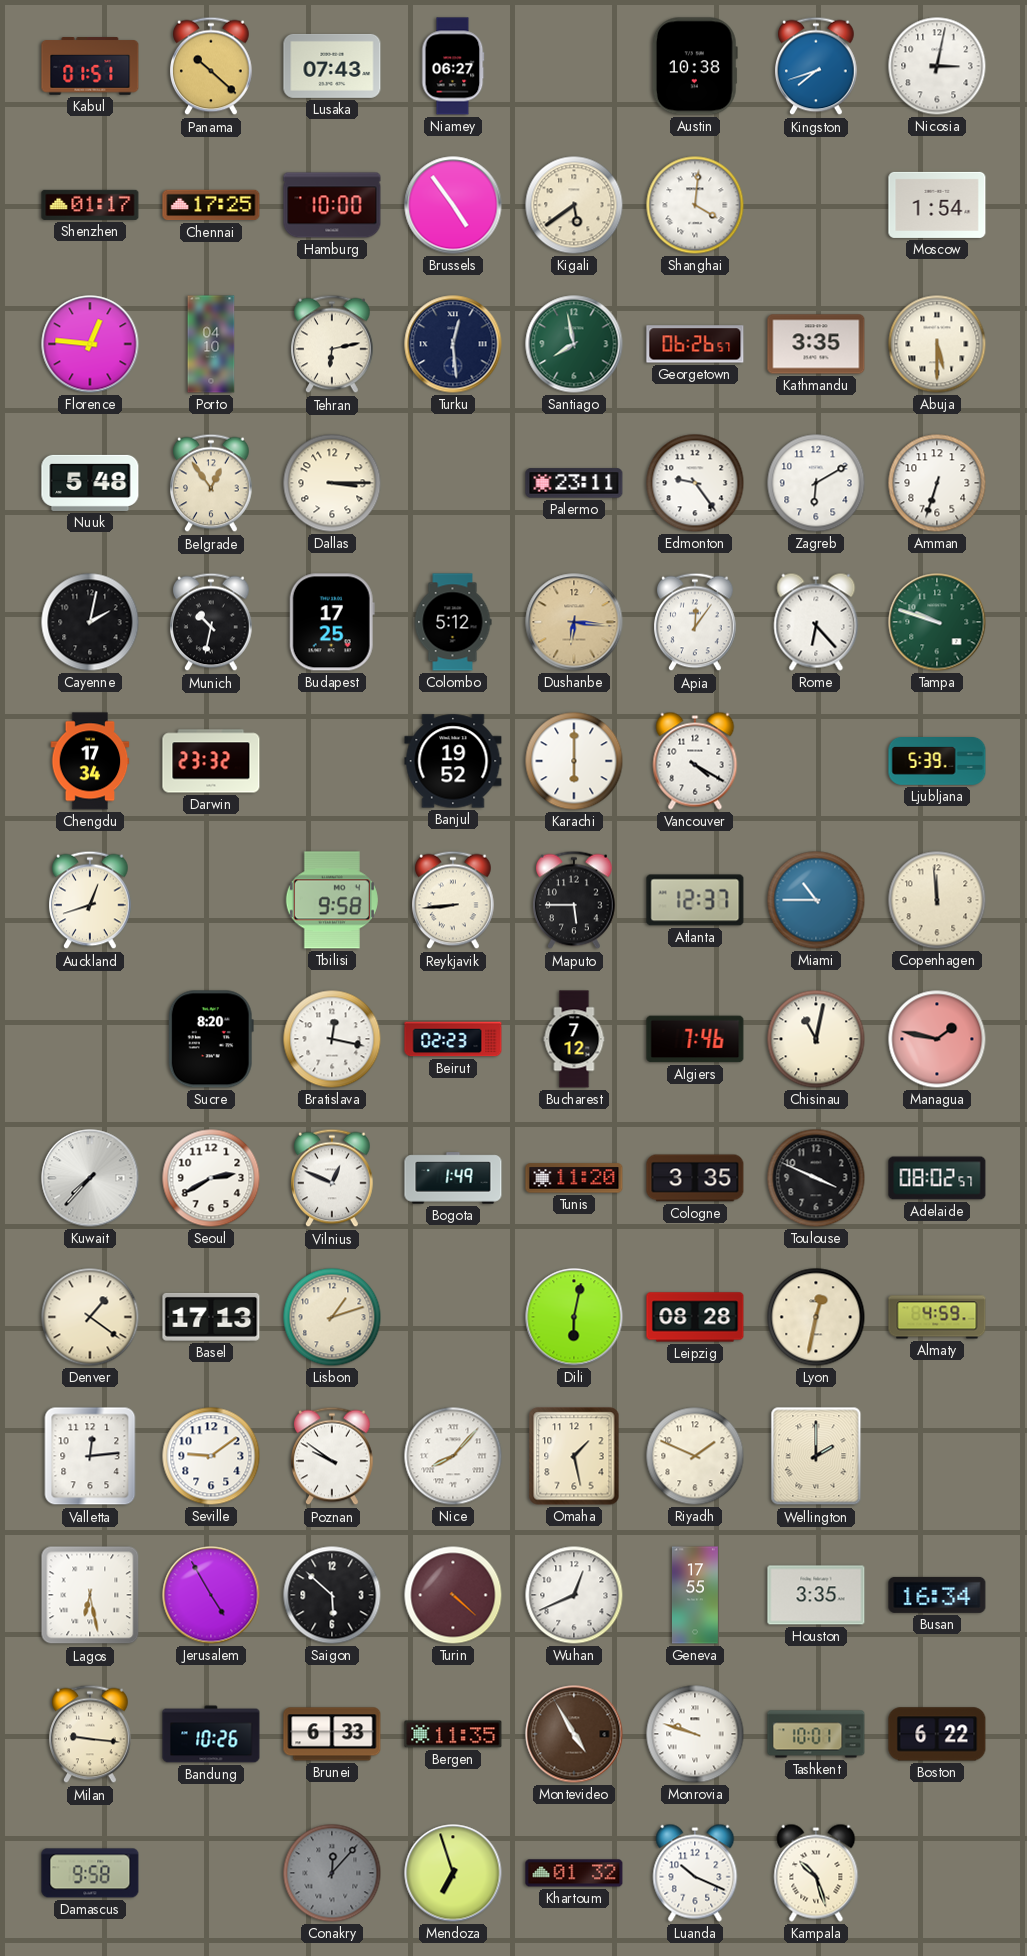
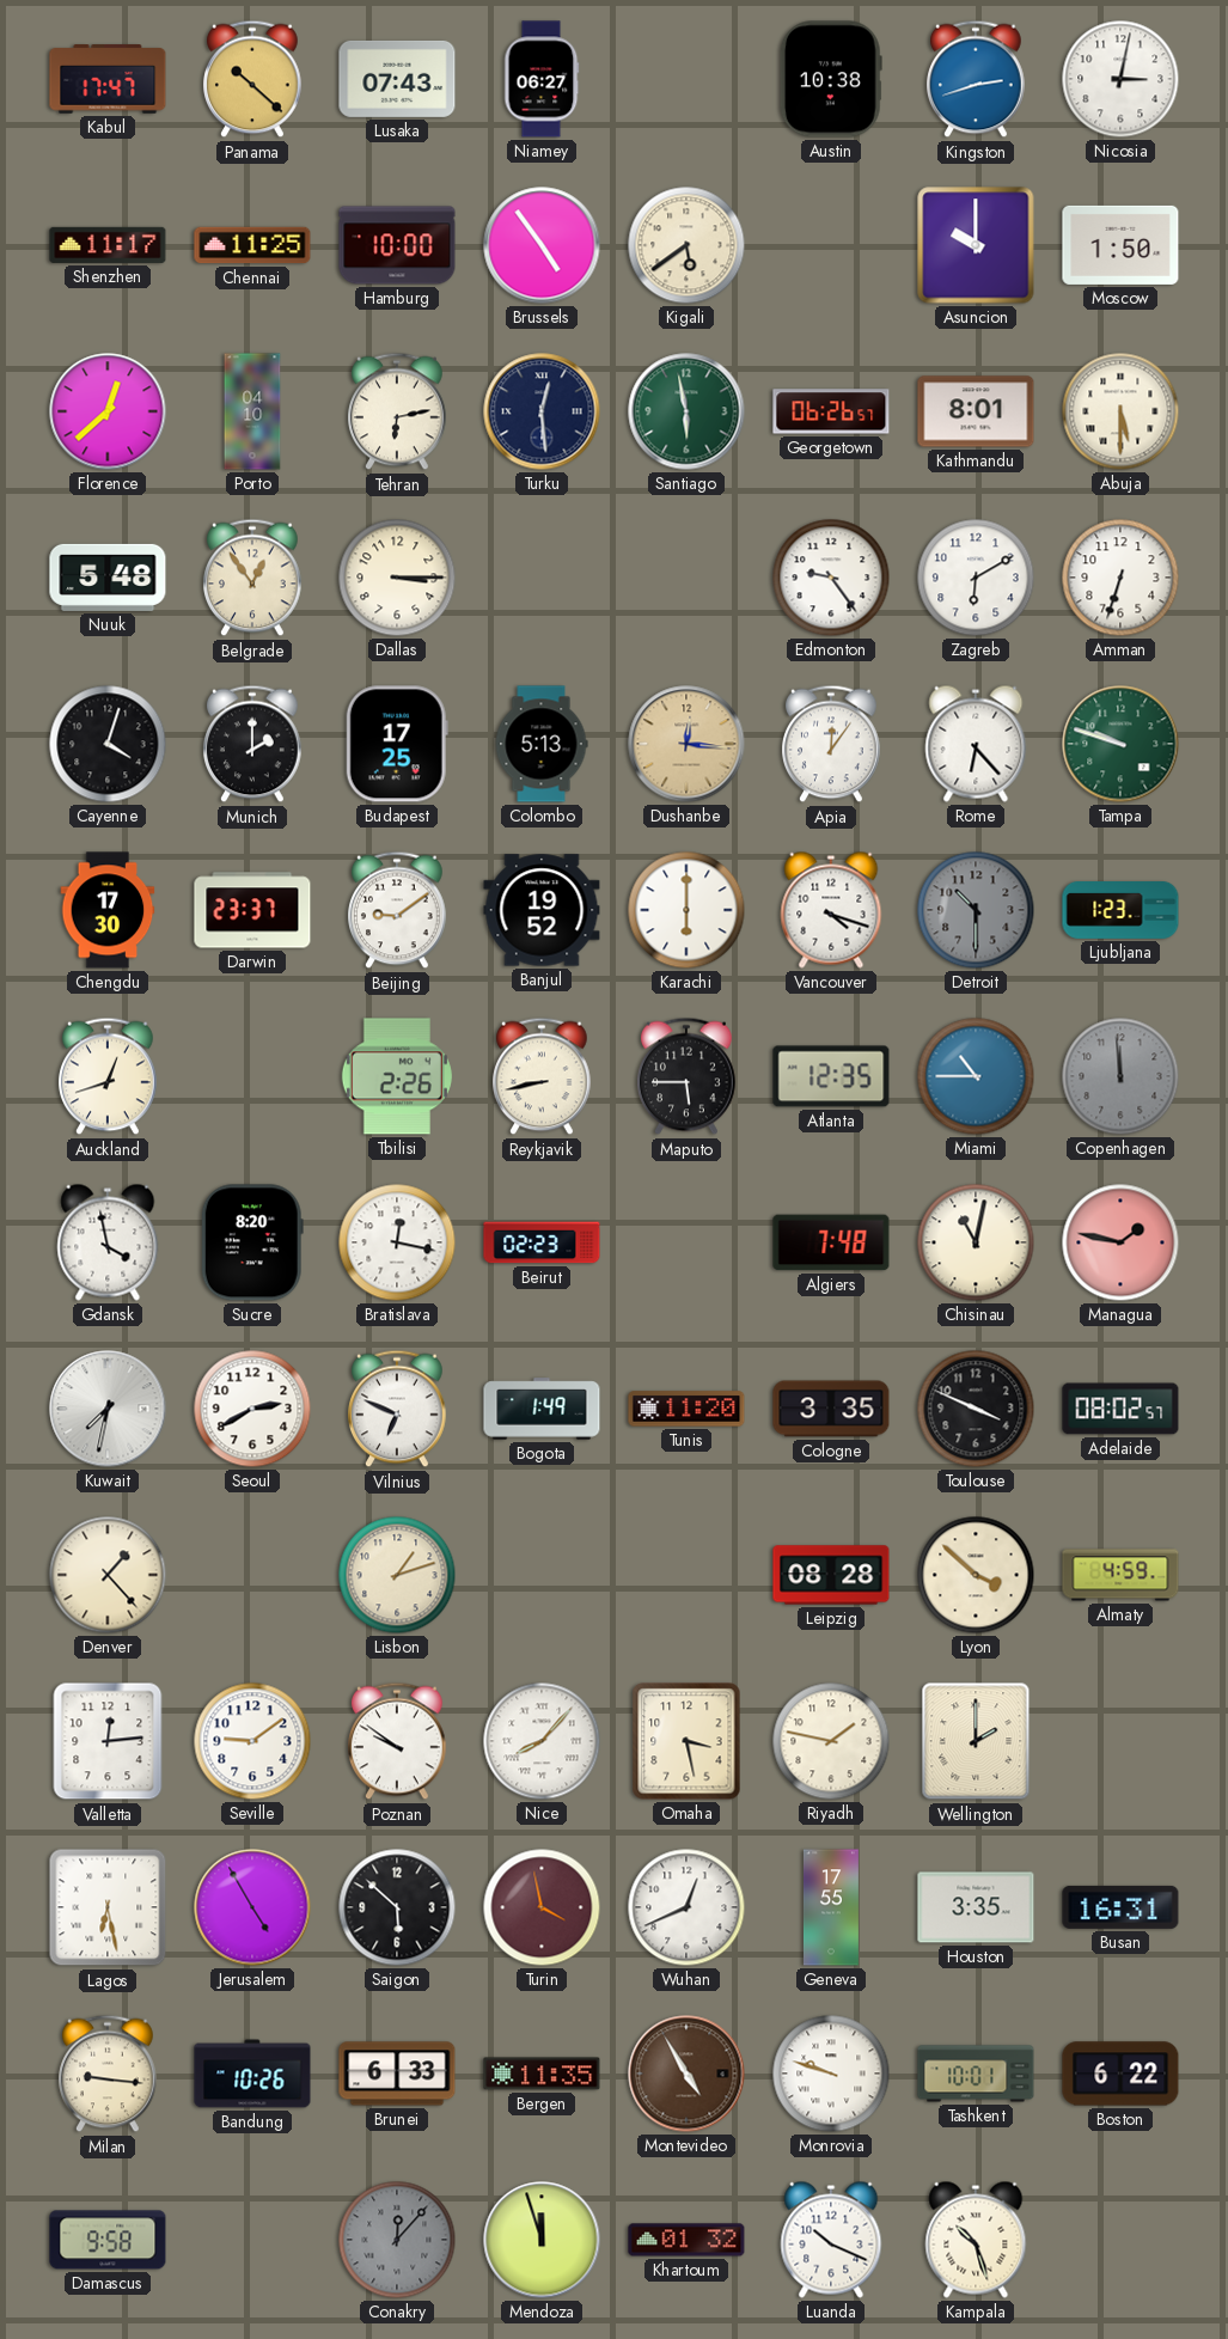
Kabul: 01:51 -> 17:47 (108, 79)
Kingston: 7:42 -> 2:42 (977, 79)
Shenzhen: 01:17 -> 11:17 (108, 245)
Chennai: 17:25 -> 11:25 (252, 245)
Shanghai: 4:01 -> none (695, 205)
Asuncion: none -> 10:00 (976, 245)
Moscow: 1:54 -> 1:50 (1120, 245)
Florence: 12:46 -> 12:38 (108, 411)
Santiago: 7:58 -> 5:58 (686, 411)
Kathmandu: 3:35 -> 8:01 (976, 411)
Palermo: 23:11 -> none (574, 483)
Cayenne: 2:02 -> 4:03 (108, 744)
Munich: 10:32 -> 2:00 (253, 744)
Colombo: 5:12 -> 5:13 (542, 744)
Dushanbe: 6:16 -> 12:16 (686, 744)
Chengdu: 17:34 -> 17:30 (108, 910)
Darwin: 23:32 -> 23:37 (252, 910)
Beijing: none -> 9:09 (398, 910)
Vancouver: 4:20 -> 4:18 (831, 910)
Detroit: none -> 10:30 (976, 910)
Ljubljana: 5:39 -> 1:23 (1120, 911)
Tbilisi: 9:58 -> 2:26 (397, 1076)
Reykjavik: 8:44 -> 8:43 (543, 1076)
Atlanta: 12:37 -> 12:35 (831, 1076)
Copenhagen dial: cream -> grey (1120, 1076)
Gdansk: none -> 3:58 (108, 1242)
Bucharest: 7:12 -> none (574, 1039)
Algiers: 7:46 -> 7:48 (831, 1242)
Kuwait: 7:37 -> 7:32 (108, 1409)
Vilnius: 12:49 -> 6:49 (398, 1409)
Denver: 1:21 -> 1:23 (108, 1575)
Basel: 17:13 -> none (211, 1317)
Dili: 6:02 -> none (574, 1317)
Lyon: 12:32 -> 3:52 (976, 1575)
Omaha: 1:28 -> 3:28 (686, 1741)
Riyadh: 1:49 -> 1:47 (831, 1741)
Turin: 4:22 -> 3:58 (542, 1907)
Busan: 16:34 -> 16:31 (1120, 1907)
Mendoza: 6:57 -> 11:57 (542, 2240)
